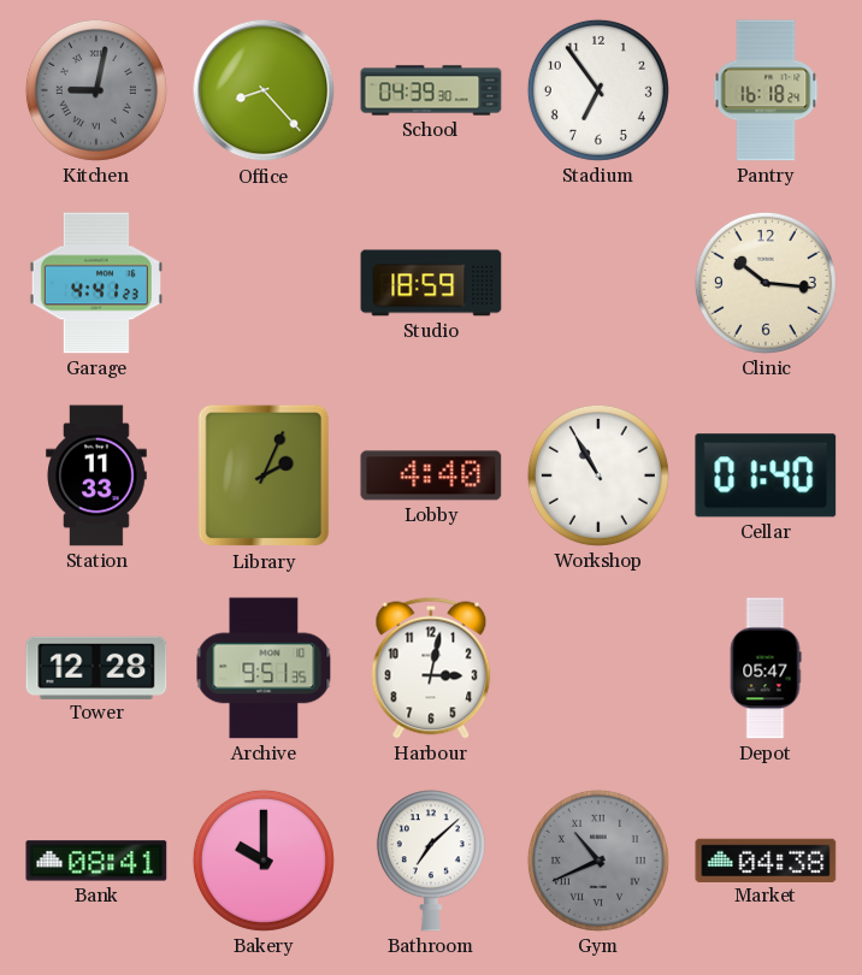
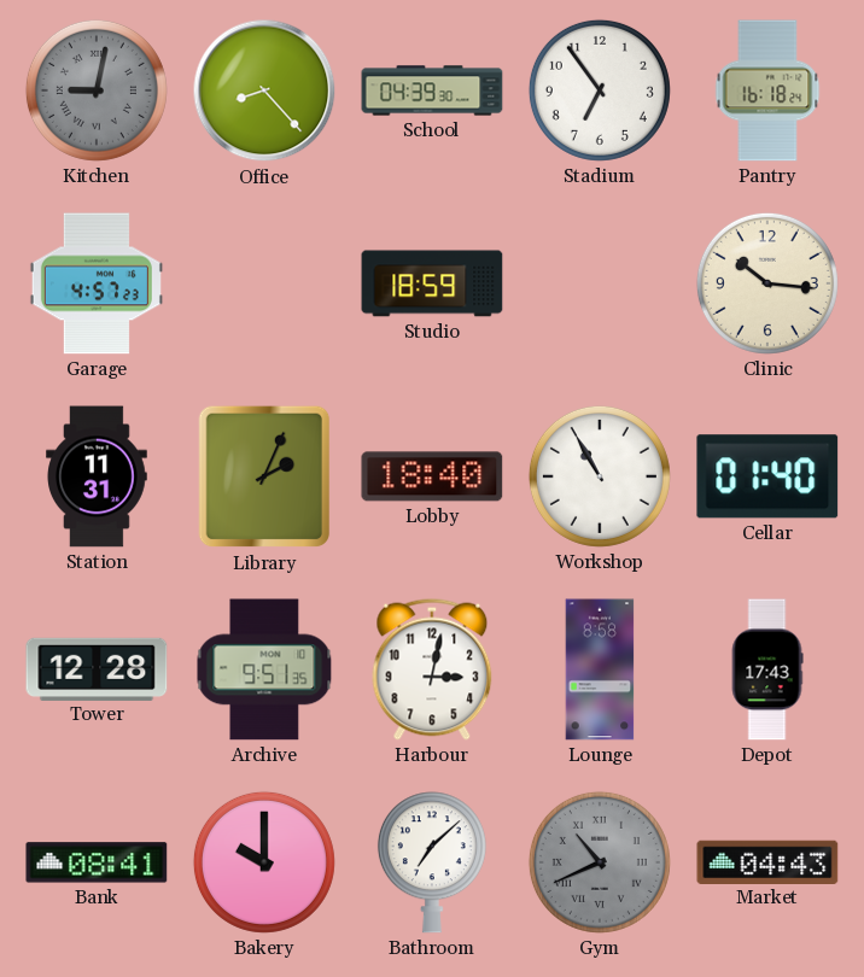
Garage: 4:41 -> 4:57 (97, 283)
Station: 11:33 -> 11:31 (97, 476)
Lobby: 4:40 -> 18:40 (432, 476)
Lounge: none -> 8:58 (600, 669)
Depot: 05:47 -> 17:43 (767, 669)
Market: 04:38 -> 04:43 (767, 861)
